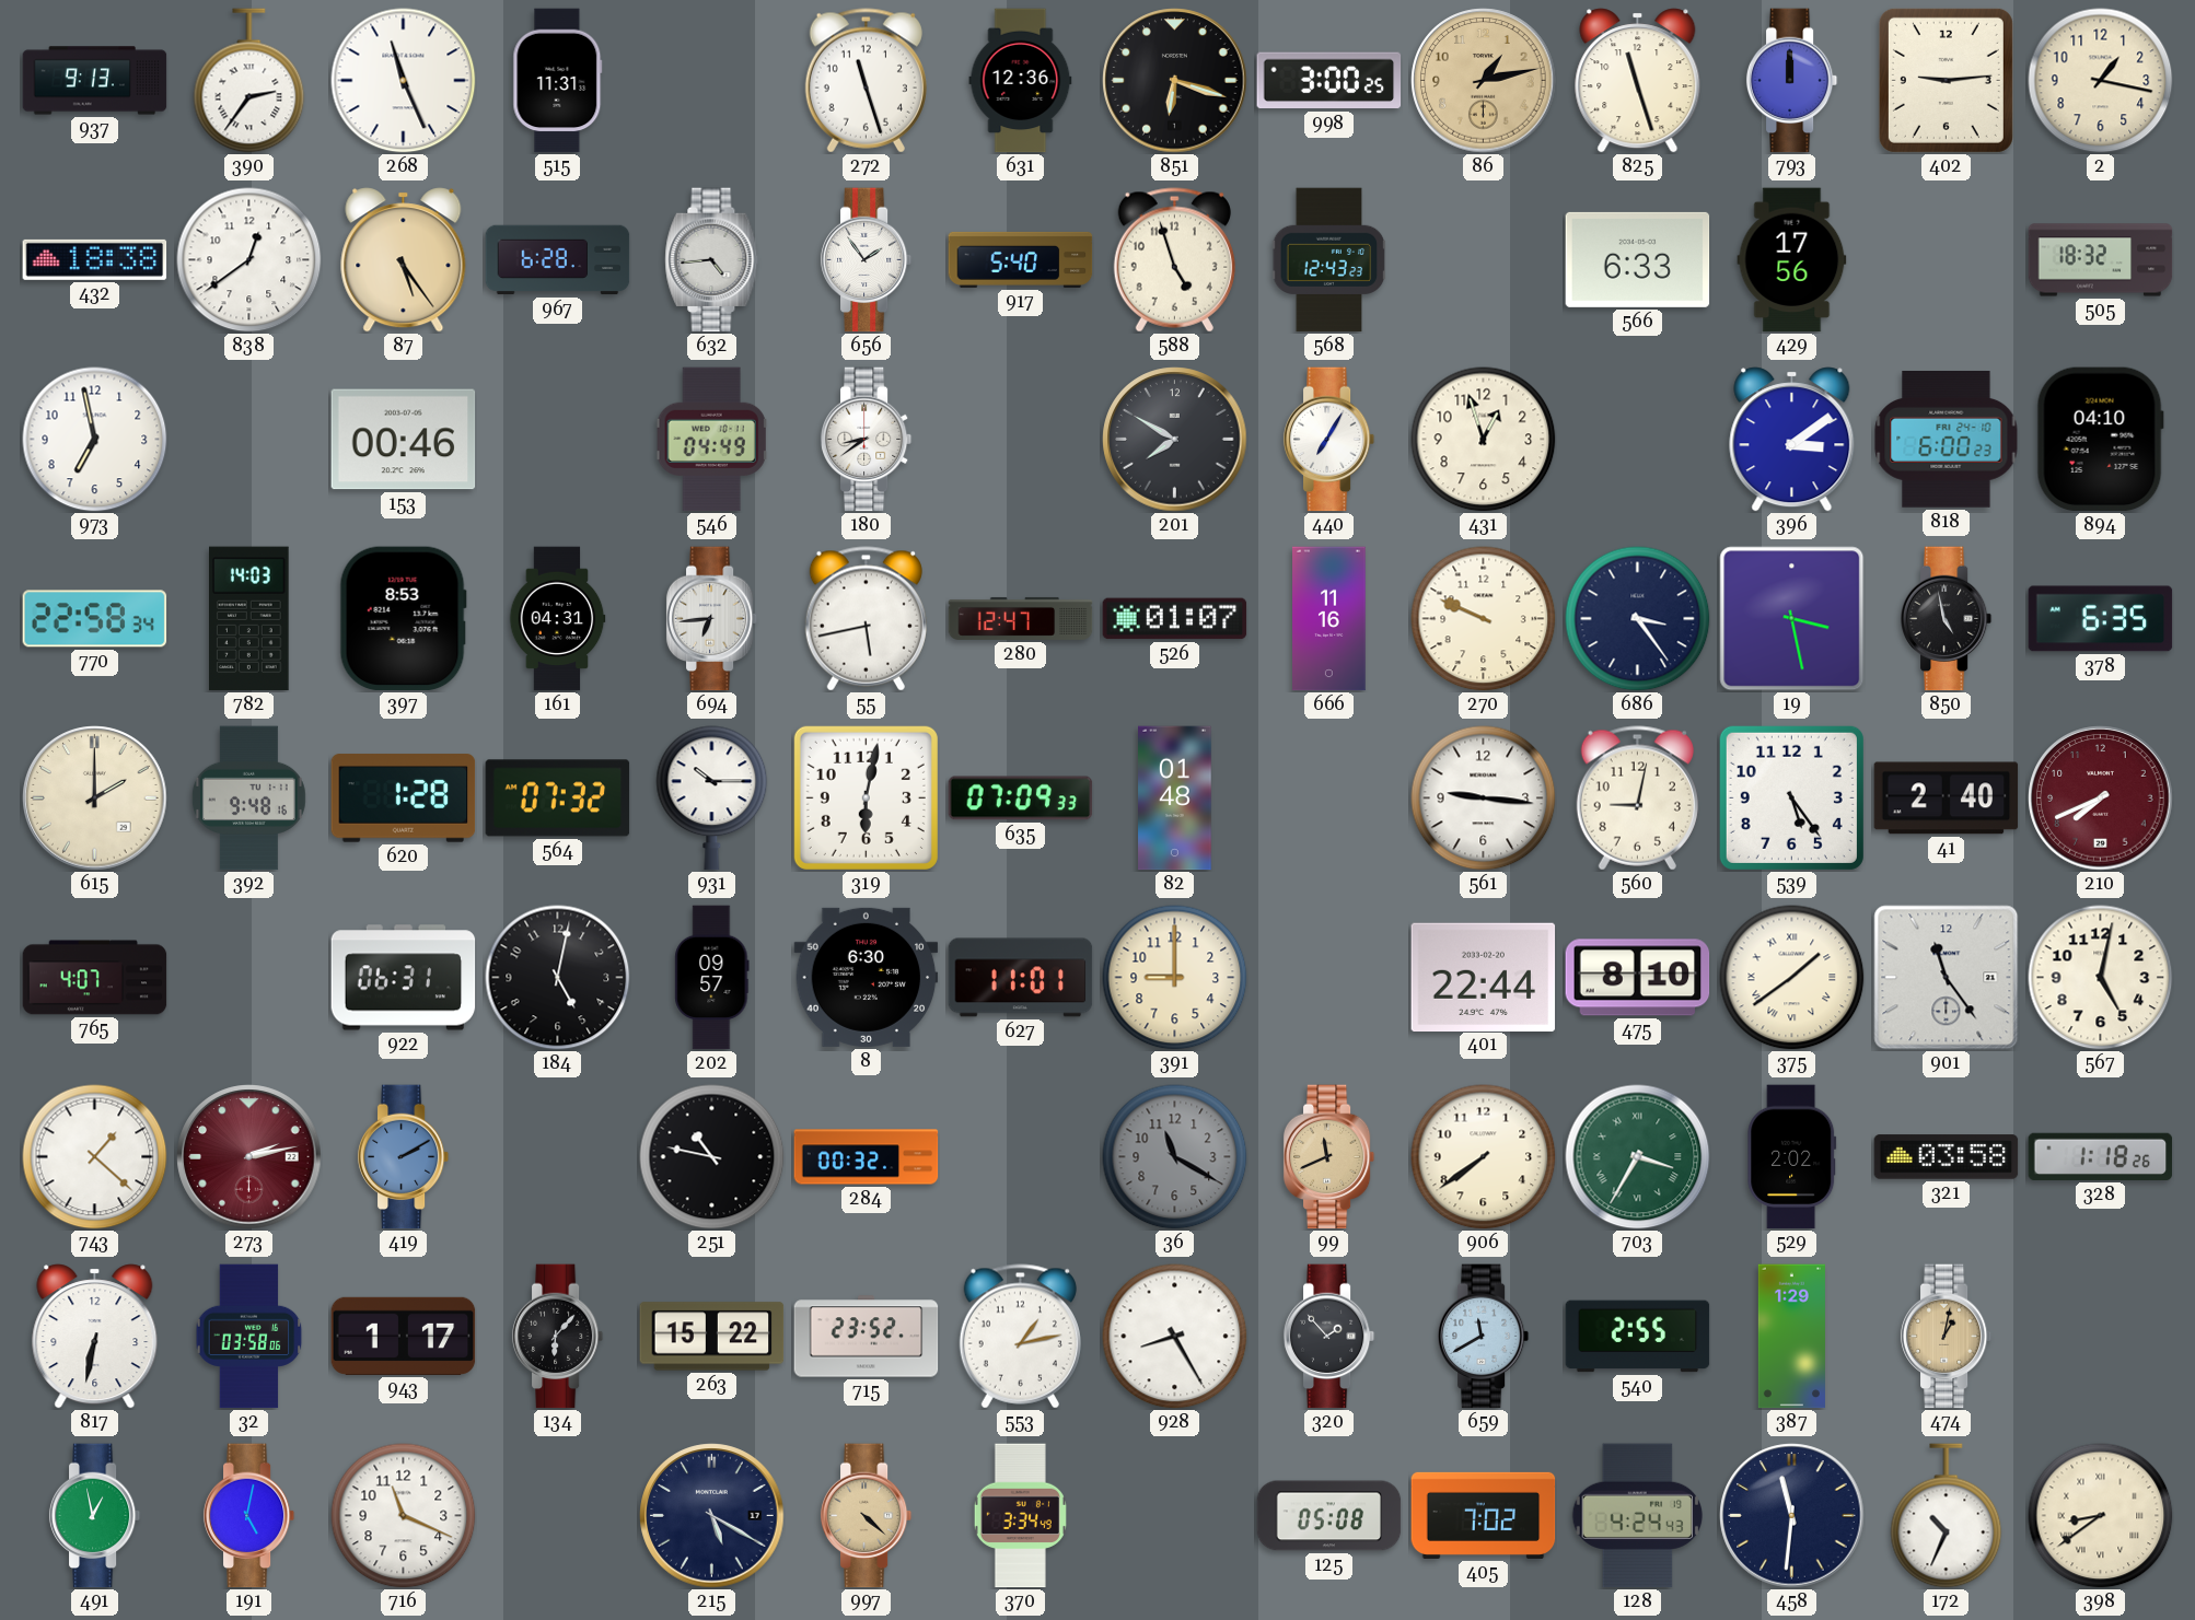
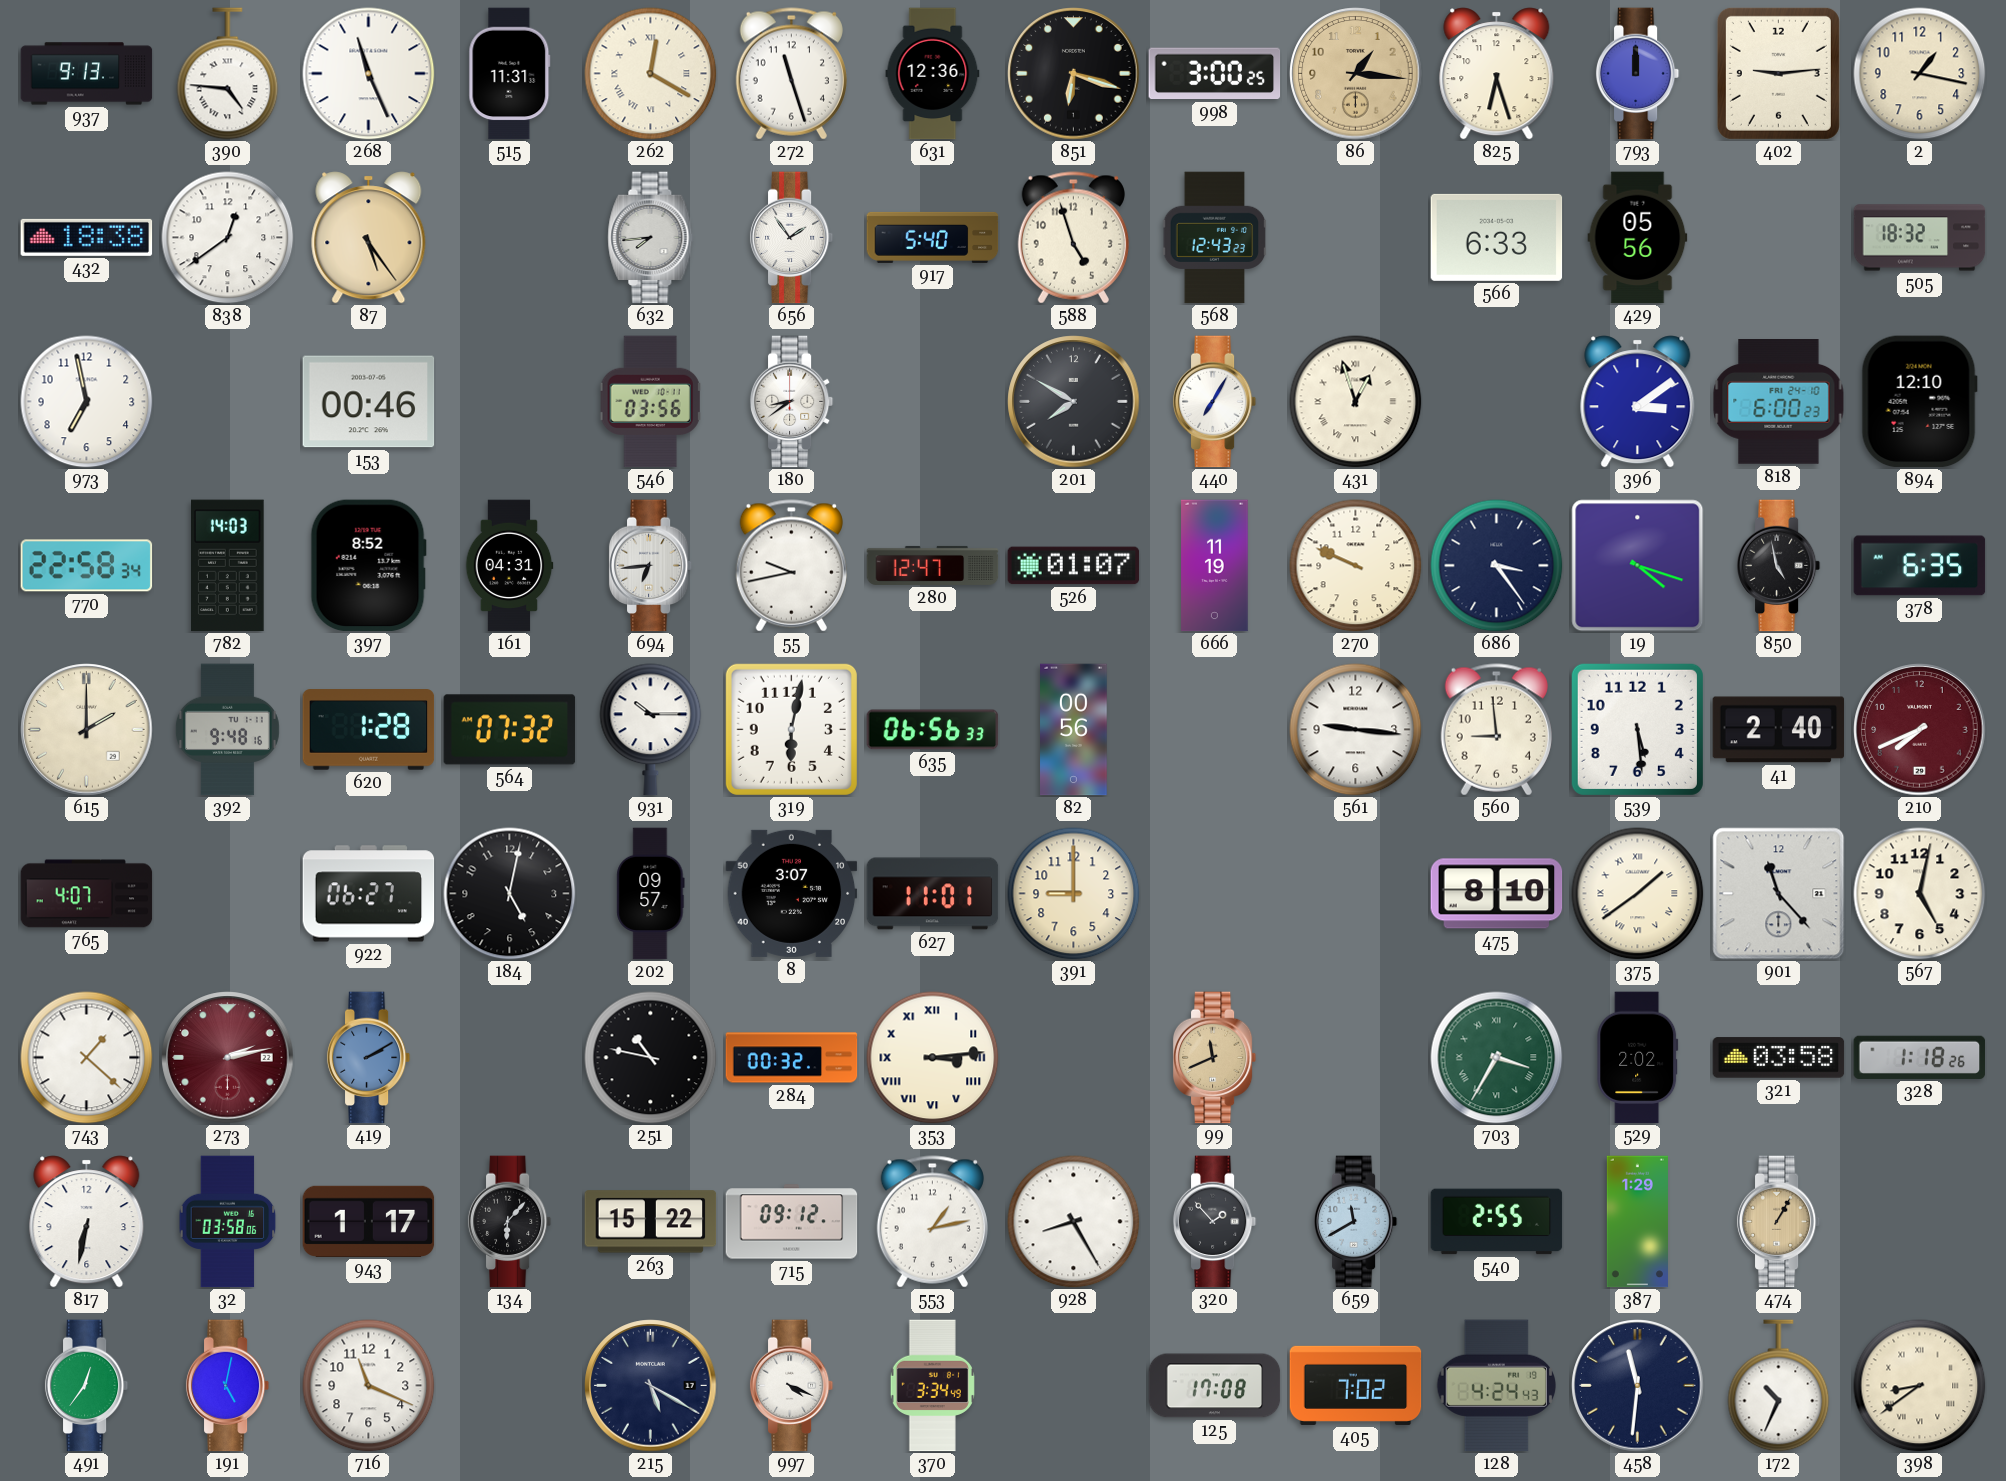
390: 2:36 -> 4:46 (228, 74)
262: none -> 12:20 (651, 74)
86: 1:13 -> 1:16 (1356, 74)
825: 11:27 -> 6:27 (1497, 74)
967: 6:28 -> none (558, 260)
632: 4:44 -> 7:44 (651, 238)
429: 17:56 -> 05:56 (1638, 238)
546: 04:49 -> 03:56 (651, 402)
431 numerals: Arabic -> Roman (1356, 402)
894: 04:10 -> 12:10 (1919, 402)
397: 8:53 -> 8:52 (368, 566)
55: 5:43 -> 9:43 (791, 566)
666: 11:16 -> 11:19 (1215, 566)
19: 3:28 -> 4:18 (1638, 566)
635: 07:09 -> 06:56 (933, 730)
82: 01:48 -> 00:56 (1074, 730)
560: 9:02 -> 8:59 (1496, 730)
539: 5:24 -> 5:29 (1637, 729)
922: 06:31 -> 06:27 (369, 894)
8: 6:30 -> 3:07 (792, 893)
401: 22:44 -> none (1484, 977)
901: 11:24 -> 11:23 (1779, 894)
353: none -> 3:14 (933, 1058)
36: 11:20 -> none (1175, 1157)
906: 7:39 -> none (1484, 1157)
715: 23:52 -> 09:12 (792, 1222)
474: 1:02 -> 1:05 (1779, 1222)
491: 12:58 -> 12:36 (87, 1386)
997: 4:22 -> 4:19 (792, 1386)
997 dial: champagne -> white (792, 1386)
125: 05:08 -> 17:08 (1215, 1386)
